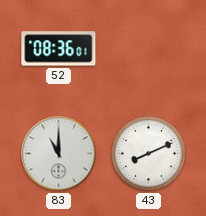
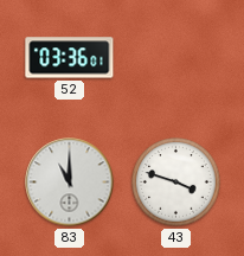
52: 08:36 -> 03:36 (70, 58)
43: 8:11 -> 3:48 (176, 183)
